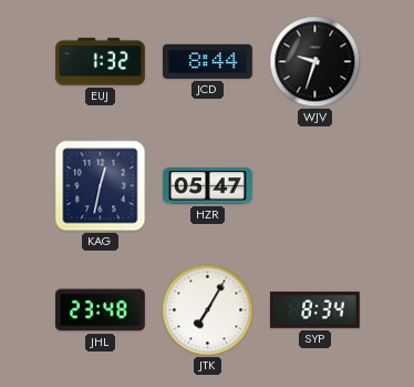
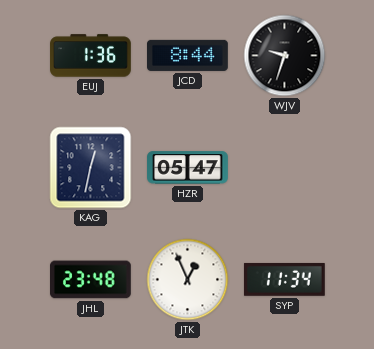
EUJ: 1:32 -> 1:36 (91, 56)
JTK: 7:05 -> 12:56 (188, 280)
SYP: 8:34 -> 11:34 (284, 279)
